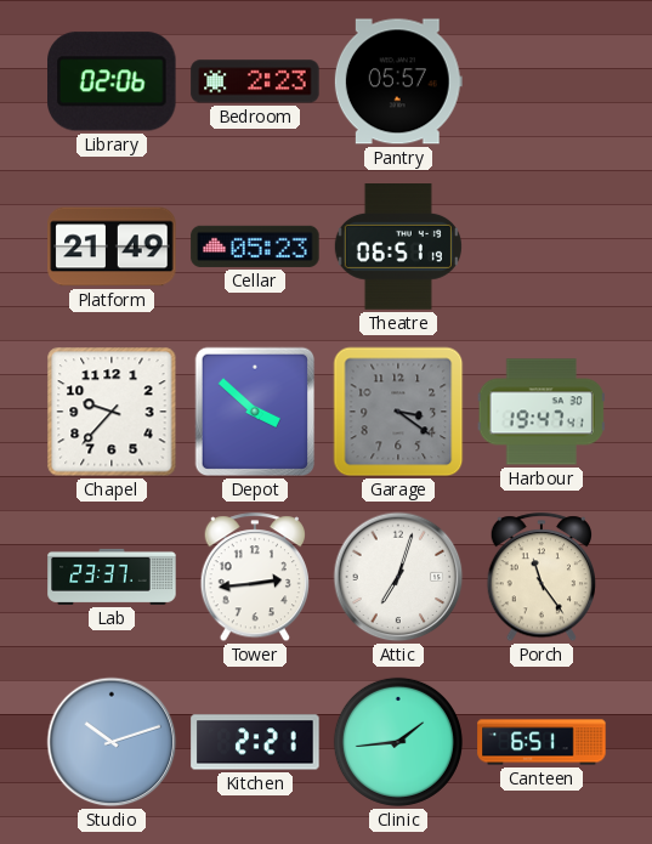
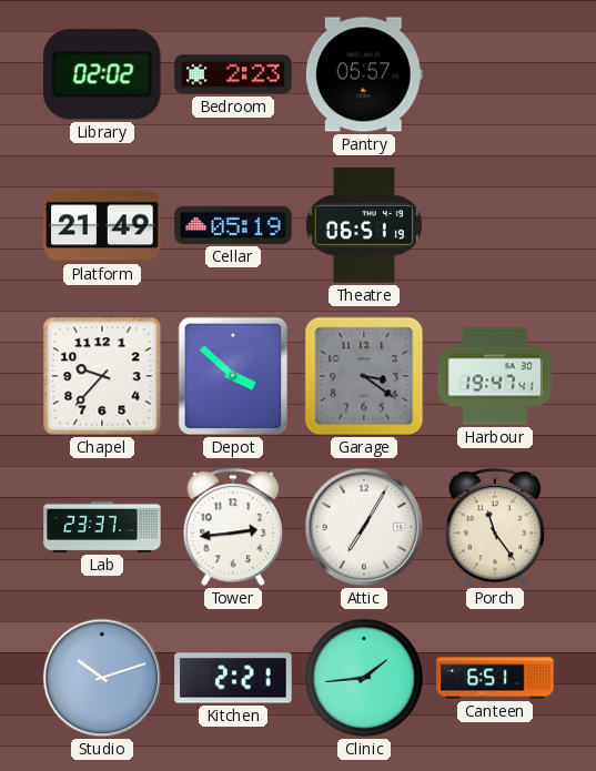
Library: 02:06 -> 02:02 (102, 74)
Cellar: 05:23 -> 05:19 (233, 225)
Attic: 7:03 -> 7:05 (364, 527)
